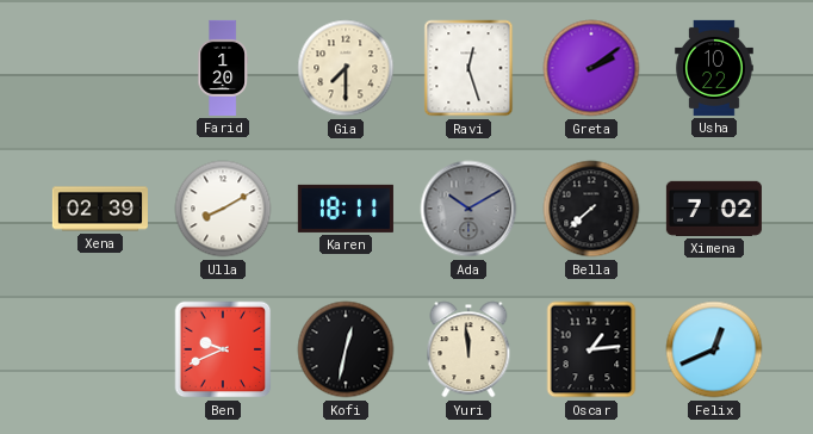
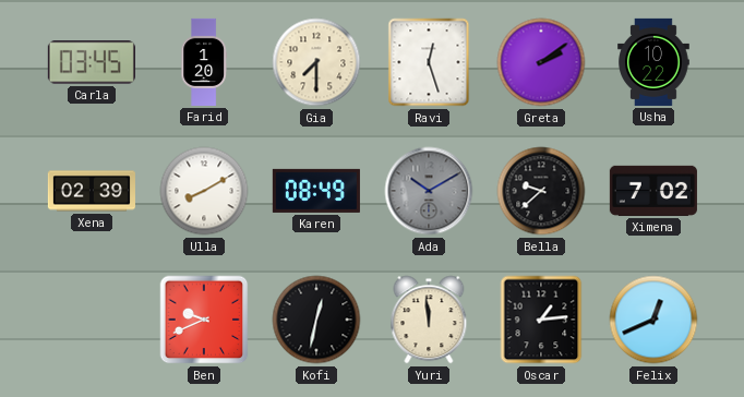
Carla: none -> 03:45 (92, 62)
Karen: 18:11 -> 08:49 (316, 191)
Bella: 7:38 -> 9:38 (541, 191)
